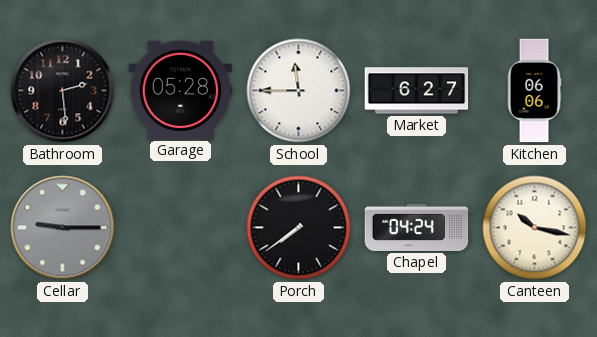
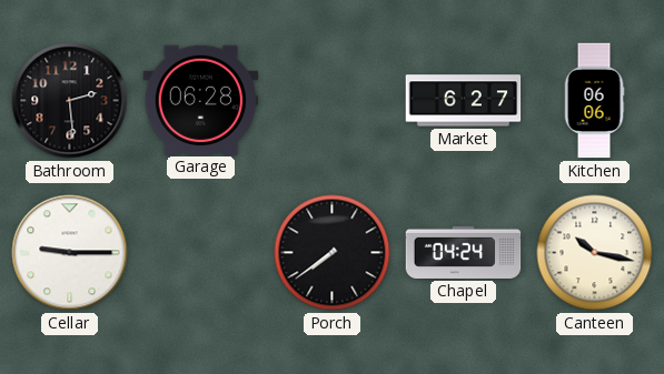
Garage: 05:28 -> 06:28 (201, 100)
School: 11:45 -> none (299, 91)
Cellar dial: grey -> white (70, 253)
